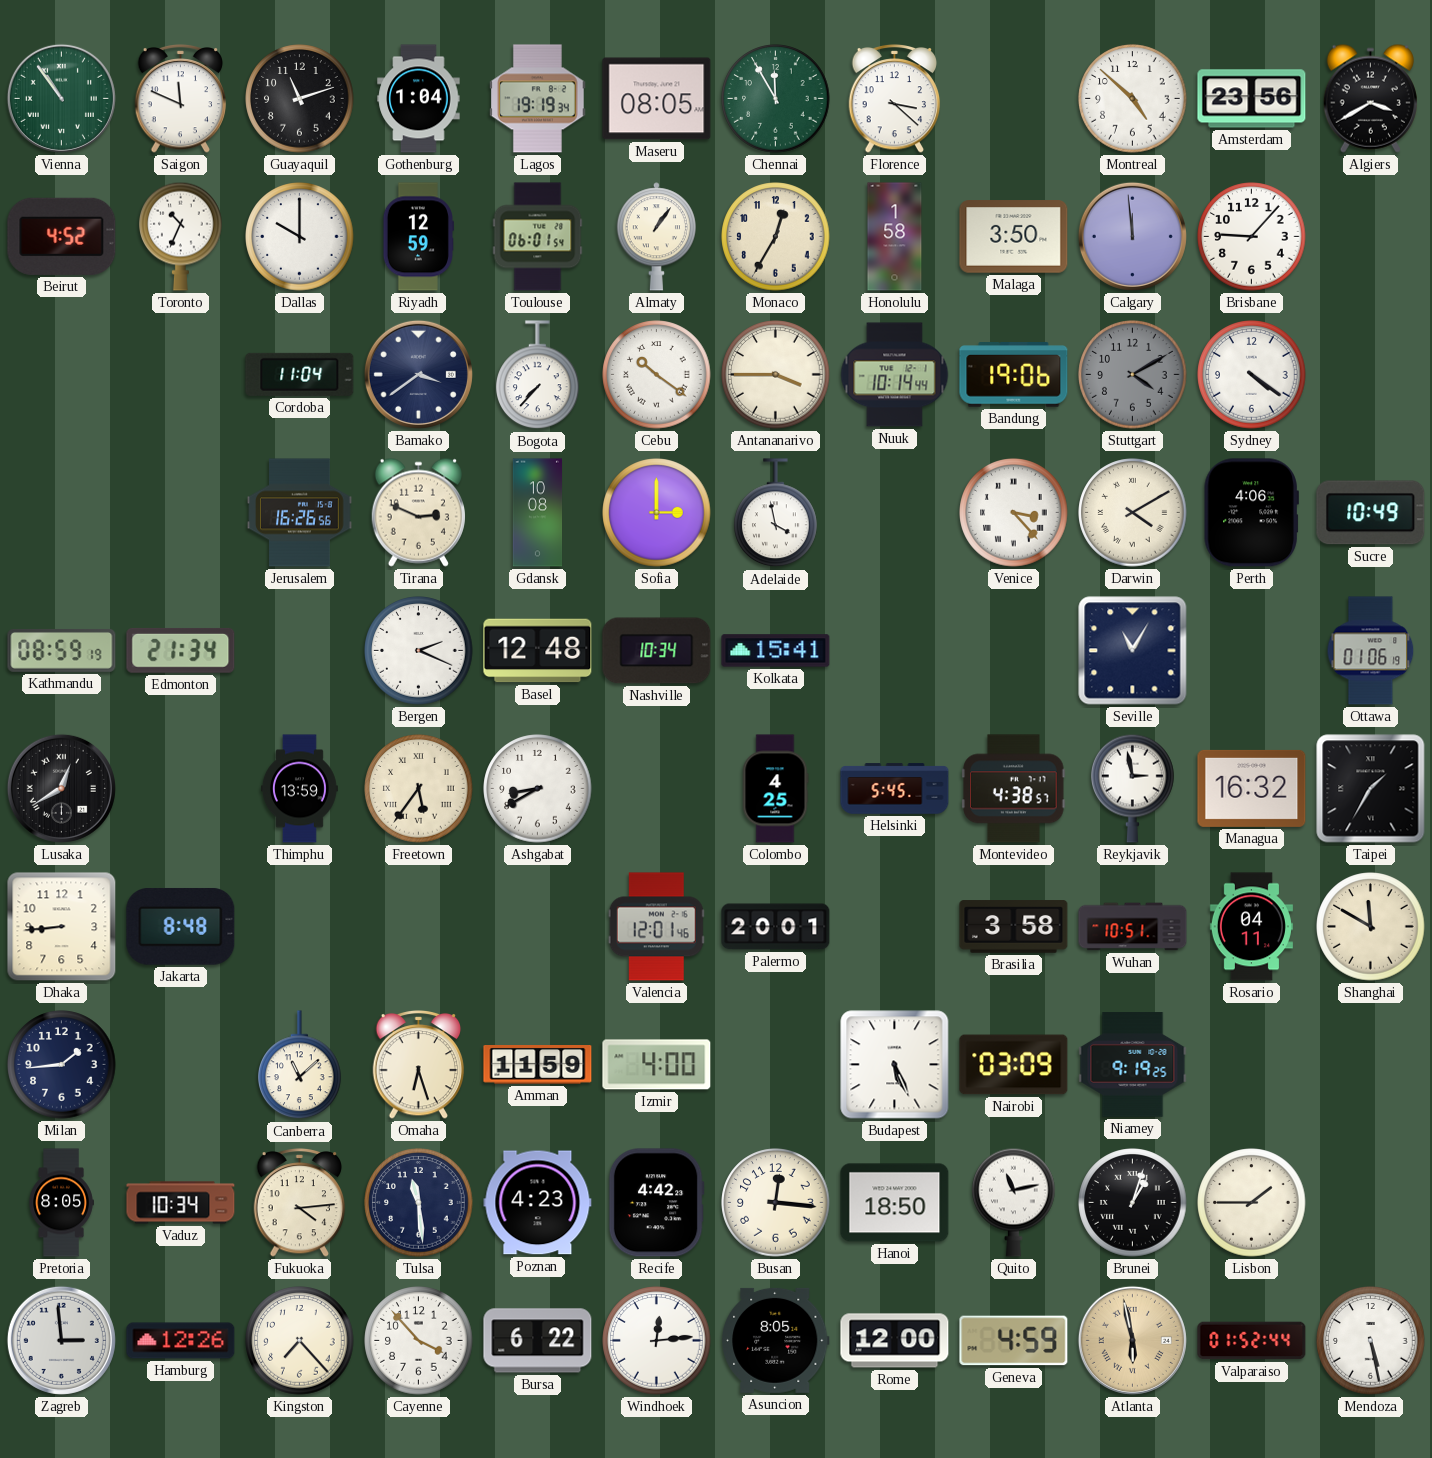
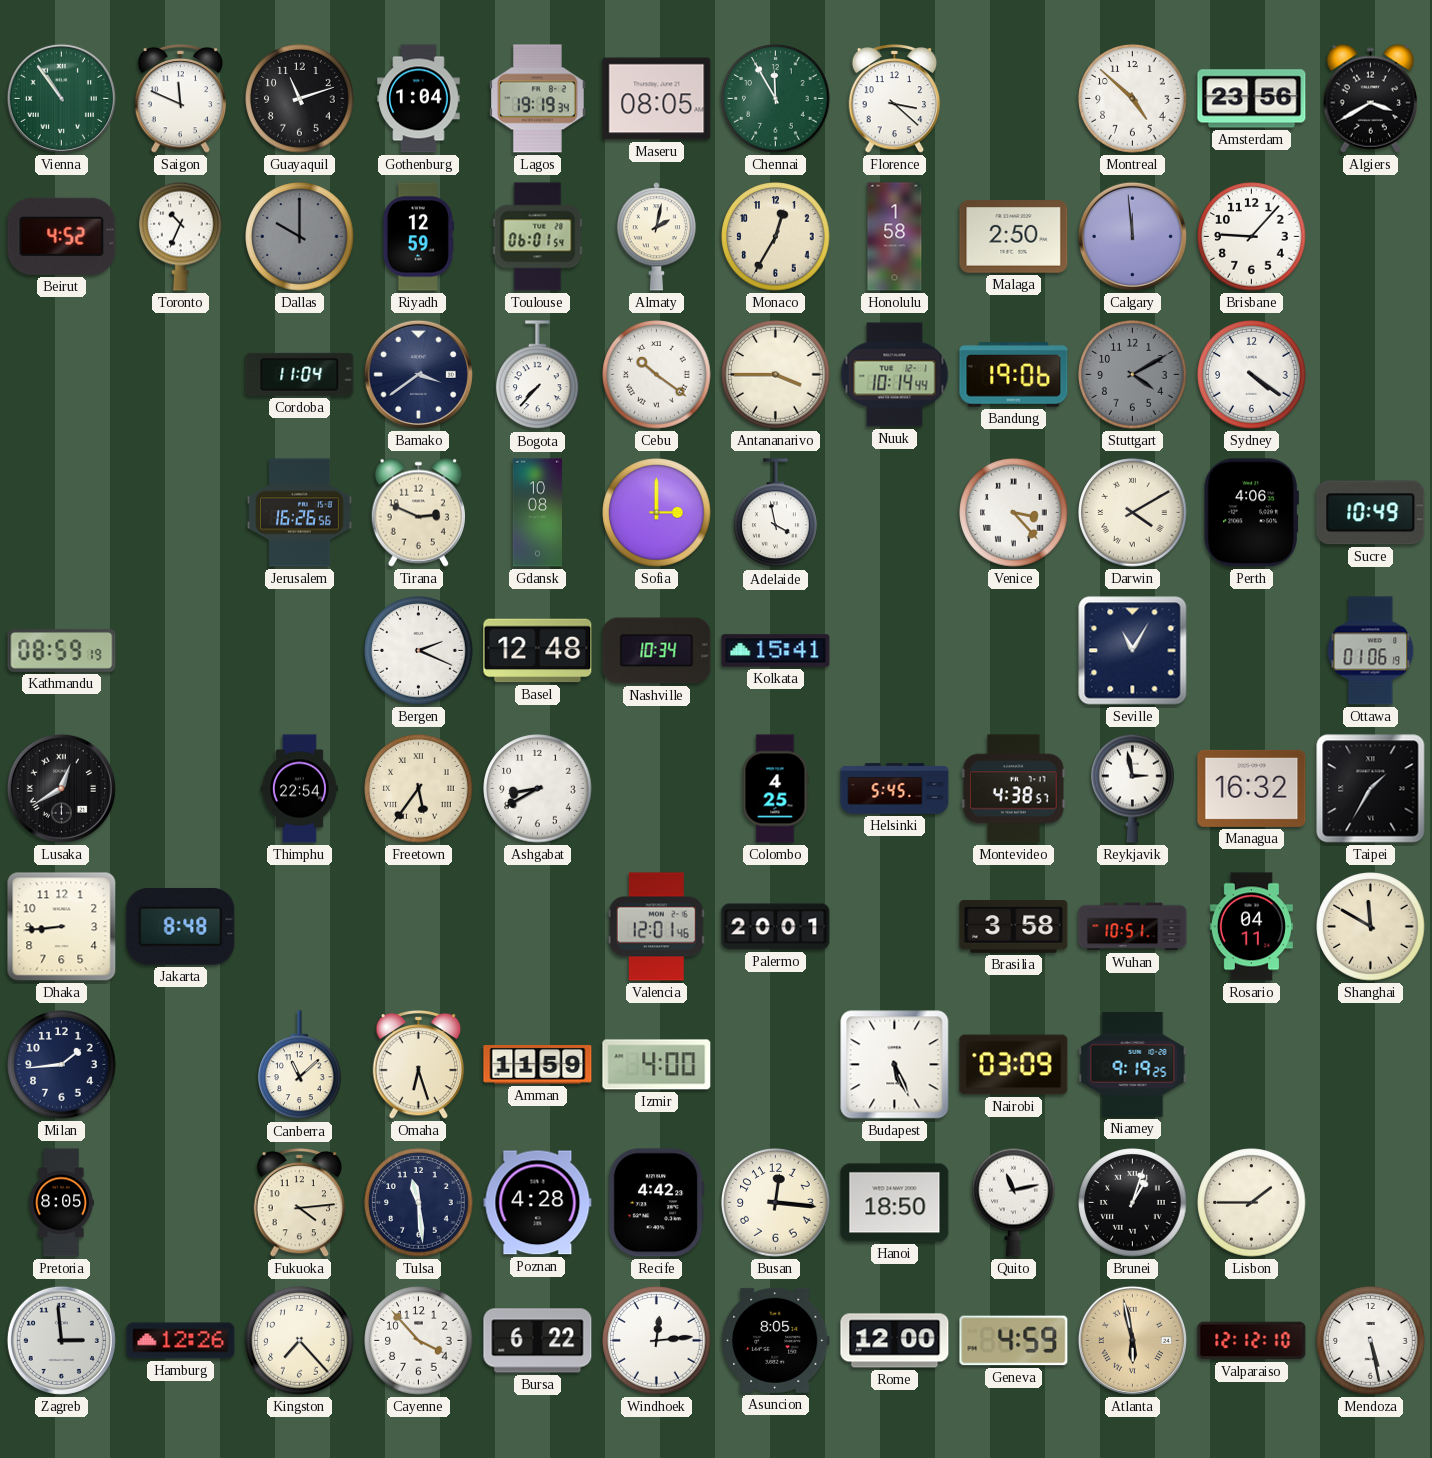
Dallas dial: white -> grey (300, 237)
Almaty: 1:06 -> 2:02 (656, 237)
Malaga: 3:50 -> 2:50 (1014, 237)
Edmonton: 21:34 -> none (181, 650)
Thimphu: 13:59 -> 22:54 (300, 789)
Vaduz: 10:34 -> none (181, 1203)
Poznan: 4:23 -> 4:28 (538, 1203)
Valparaiso: 01:52 -> 12:12 (1252, 1341)
